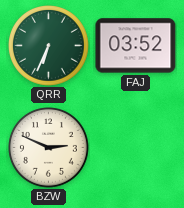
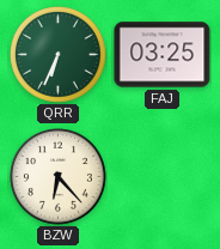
FAJ: 03:52 -> 03:25 (163, 55)
BZW: 2:49 -> 6:23 (59, 177)
